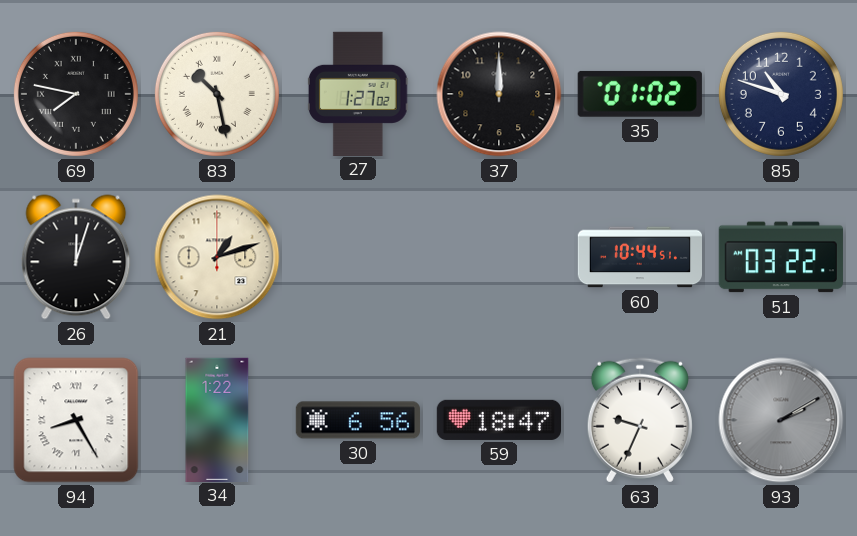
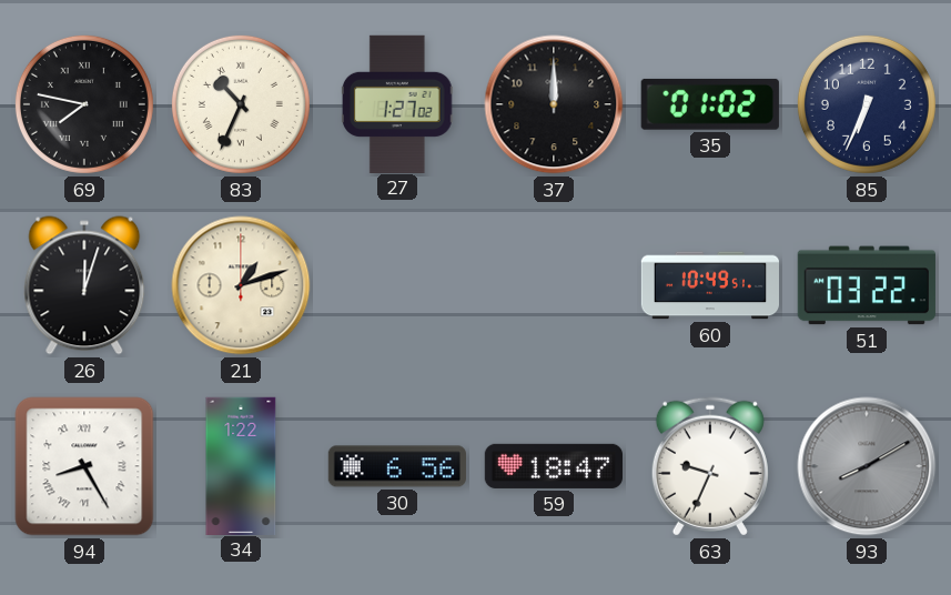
83: 10:28 -> 10:34 (241, 104)
85: 10:48 -> 6:34 (867, 104)
60: 10:44 -> 10:49 (709, 285)
93: 2:10 -> 8:10 (867, 466)
